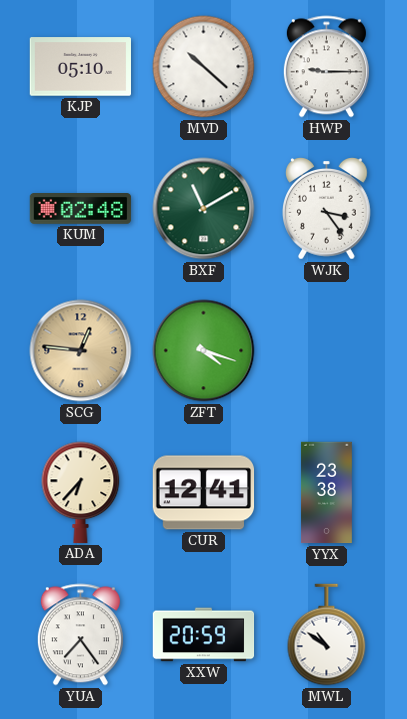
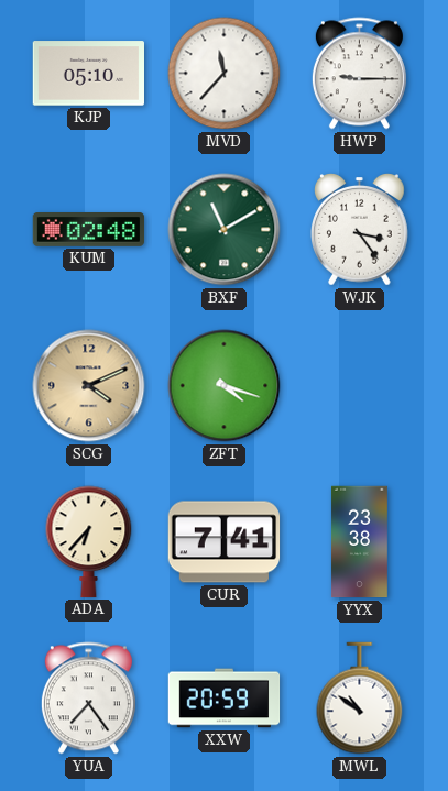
MVD: 10:22 -> 11:37 (225, 74)
SCG: 12:46 -> 4:11 (89, 386)
CUR: 12:41 -> 7:41 (225, 542)
